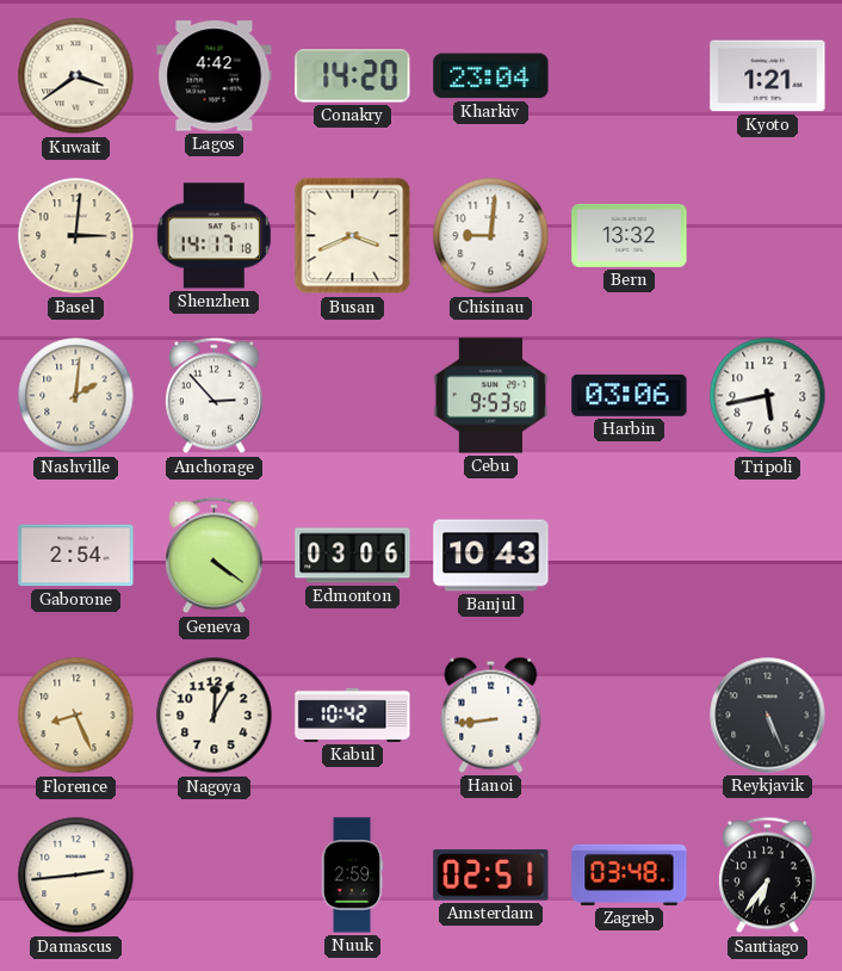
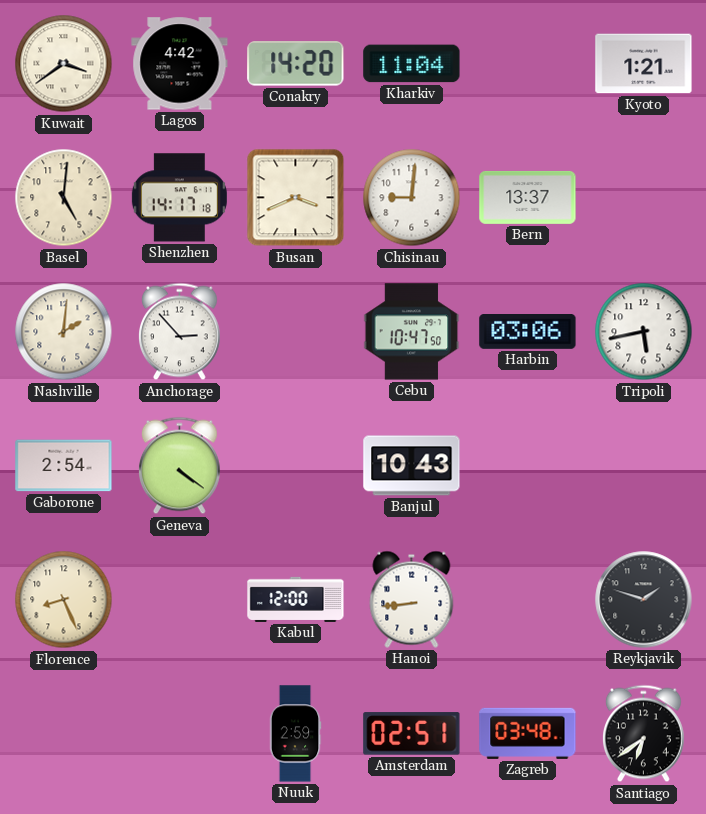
Kharkiv: 23:04 -> 11:04 (412, 64)
Basel: 3:01 -> 5:01 (64, 198)
Bern: 13:32 -> 13:37 (528, 197)
Cebu: 9:53 -> 10:47 (412, 332)
Edmonton: 03:06 -> none (353, 556)
Nagoya: 12:05 -> none (215, 716)
Kabul: 10:42 -> 12:00 (296, 599)
Reykjavik: 5:26 -> 1:48 (644, 600)
Damascus: 2:44 -> none (76, 876)
Santiago: 6:36 -> 6:39 (644, 734)
